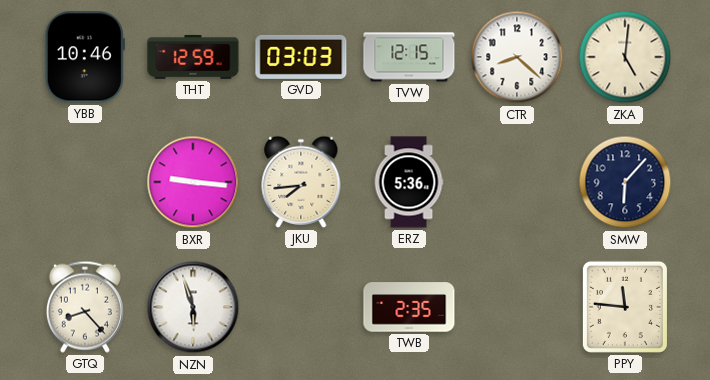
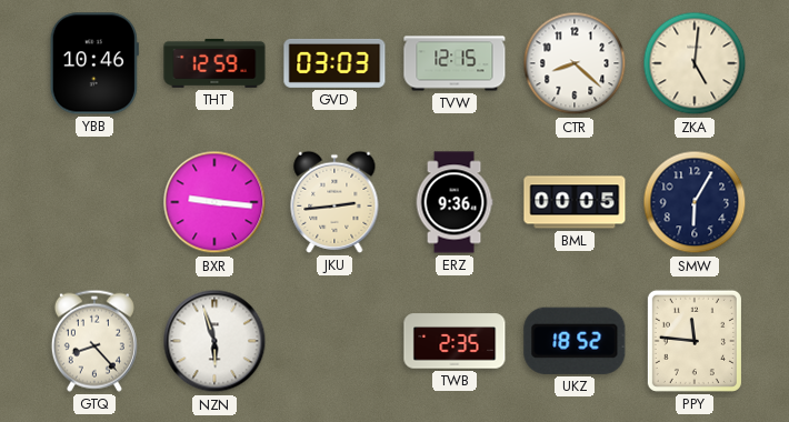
JKU: 7:44 -> 2:44 (334, 202)
ERZ: 5:36 -> 9:36 (455, 202)
BML: none -> 00:05 (575, 202)
SMW: 6:07 -> 6:05 (695, 202)
UKZ: none -> 18:52 (575, 341)
